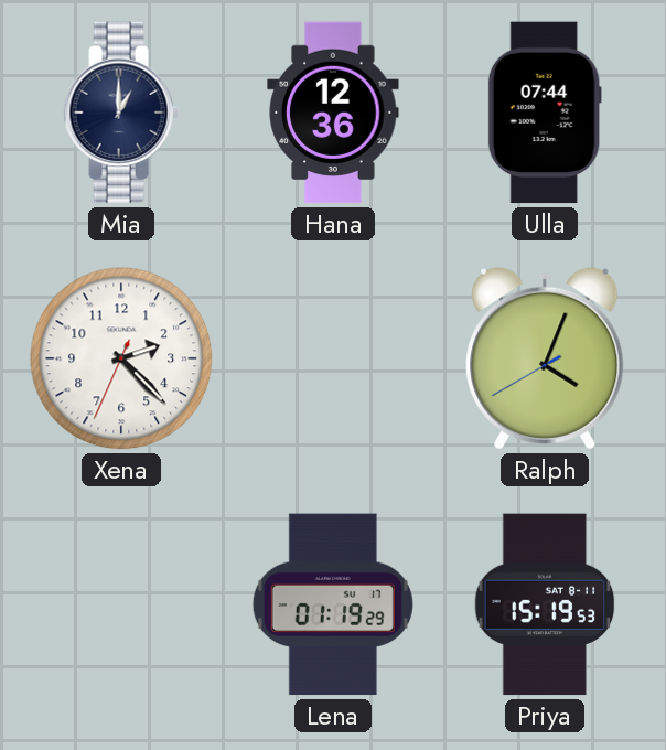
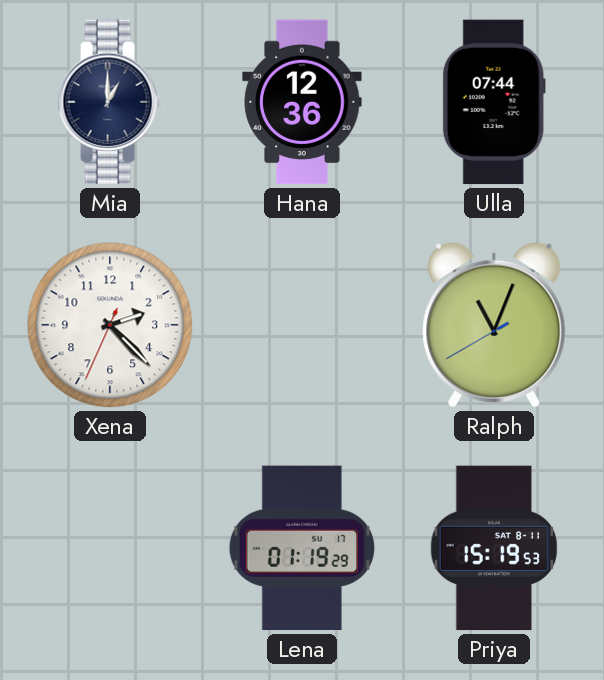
Ralph: 4:03 -> 11:03 (494, 325)
